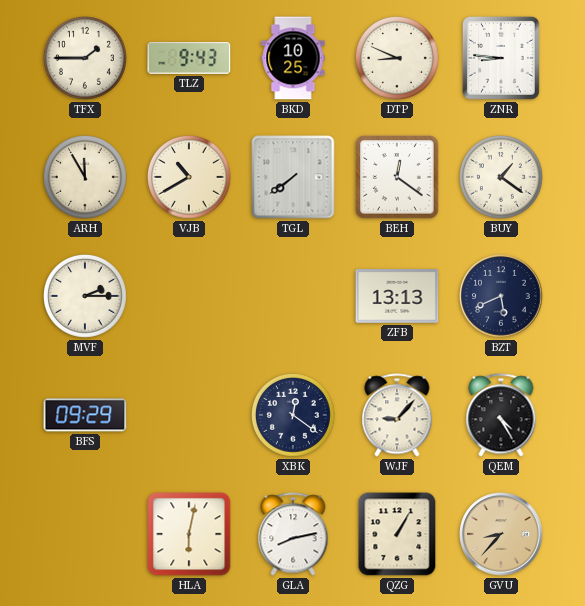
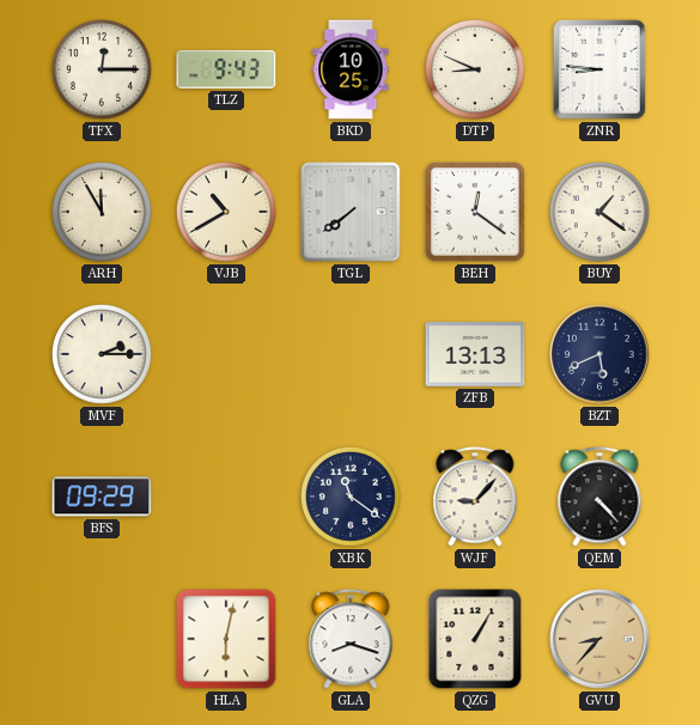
TFX: 1:45 -> 12:15 (103, 71)
XBK: 12:21 -> 11:21 (352, 498)
QEM: 4:25 -> 4:23 (599, 496)
GLA: 8:13 -> 8:18 (351, 639)
